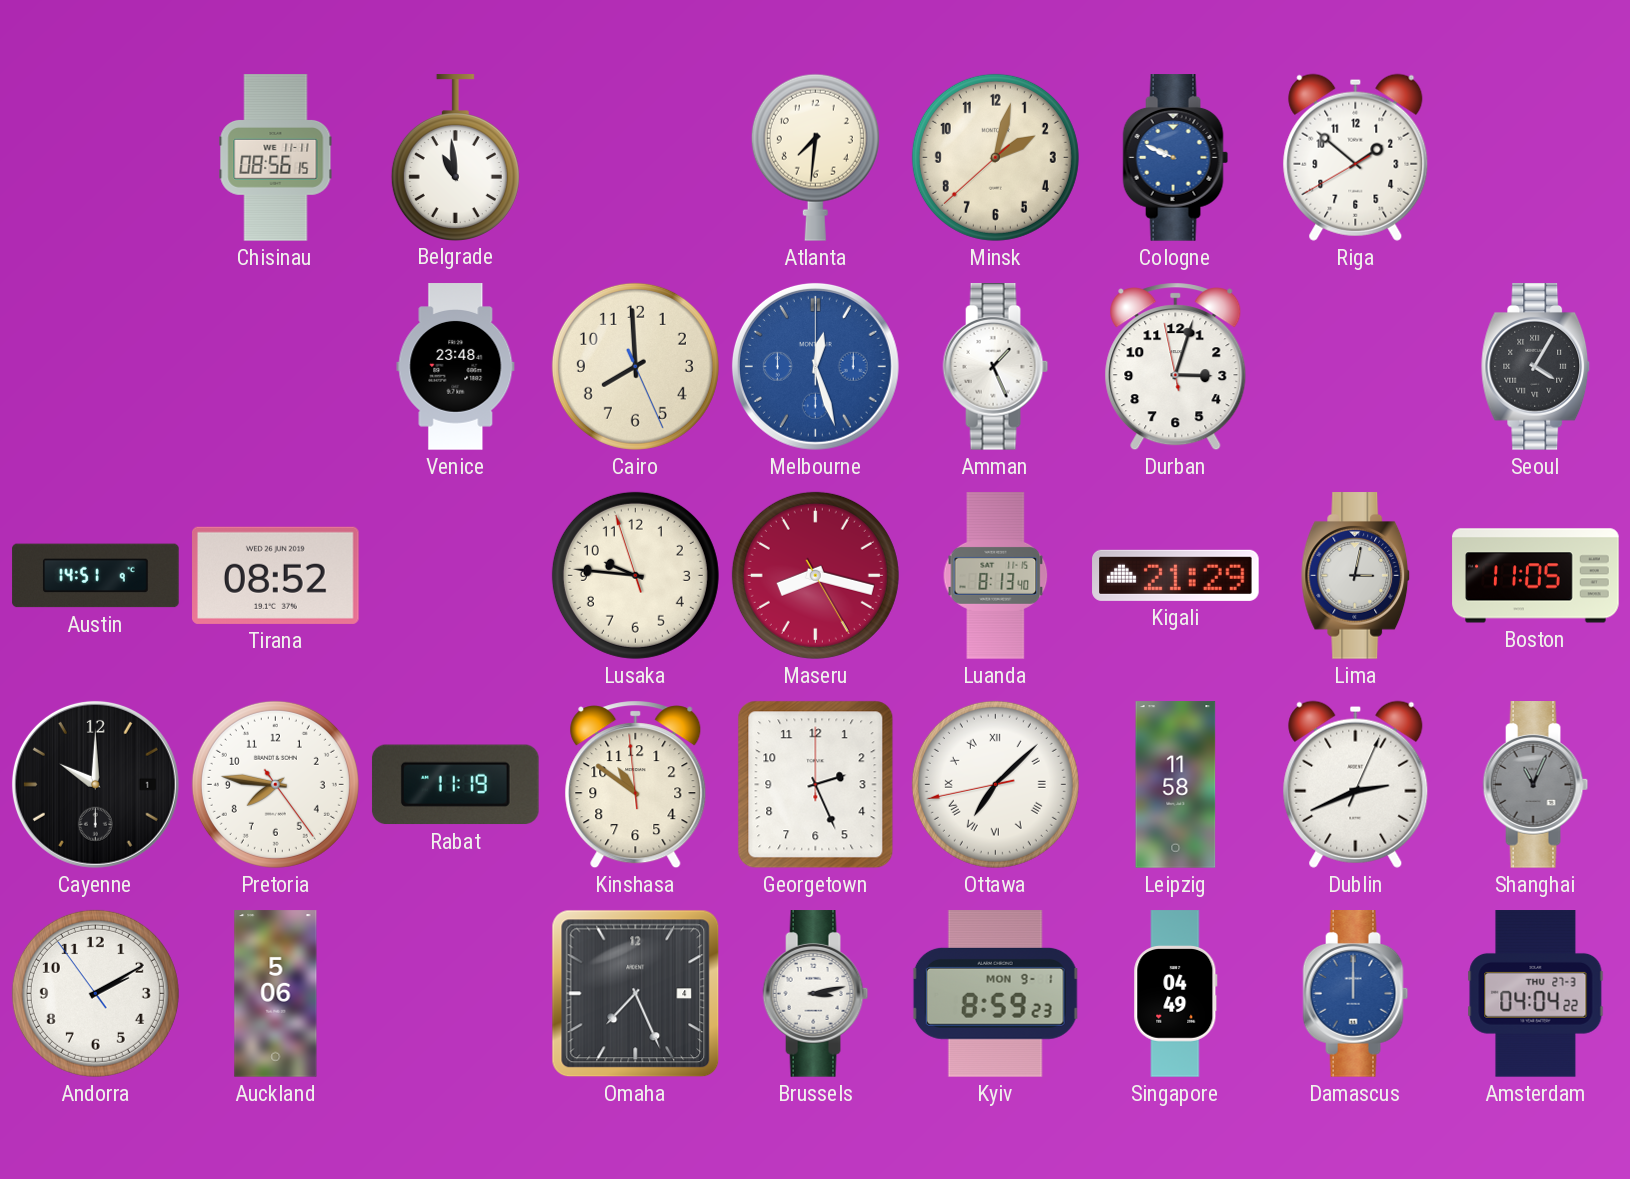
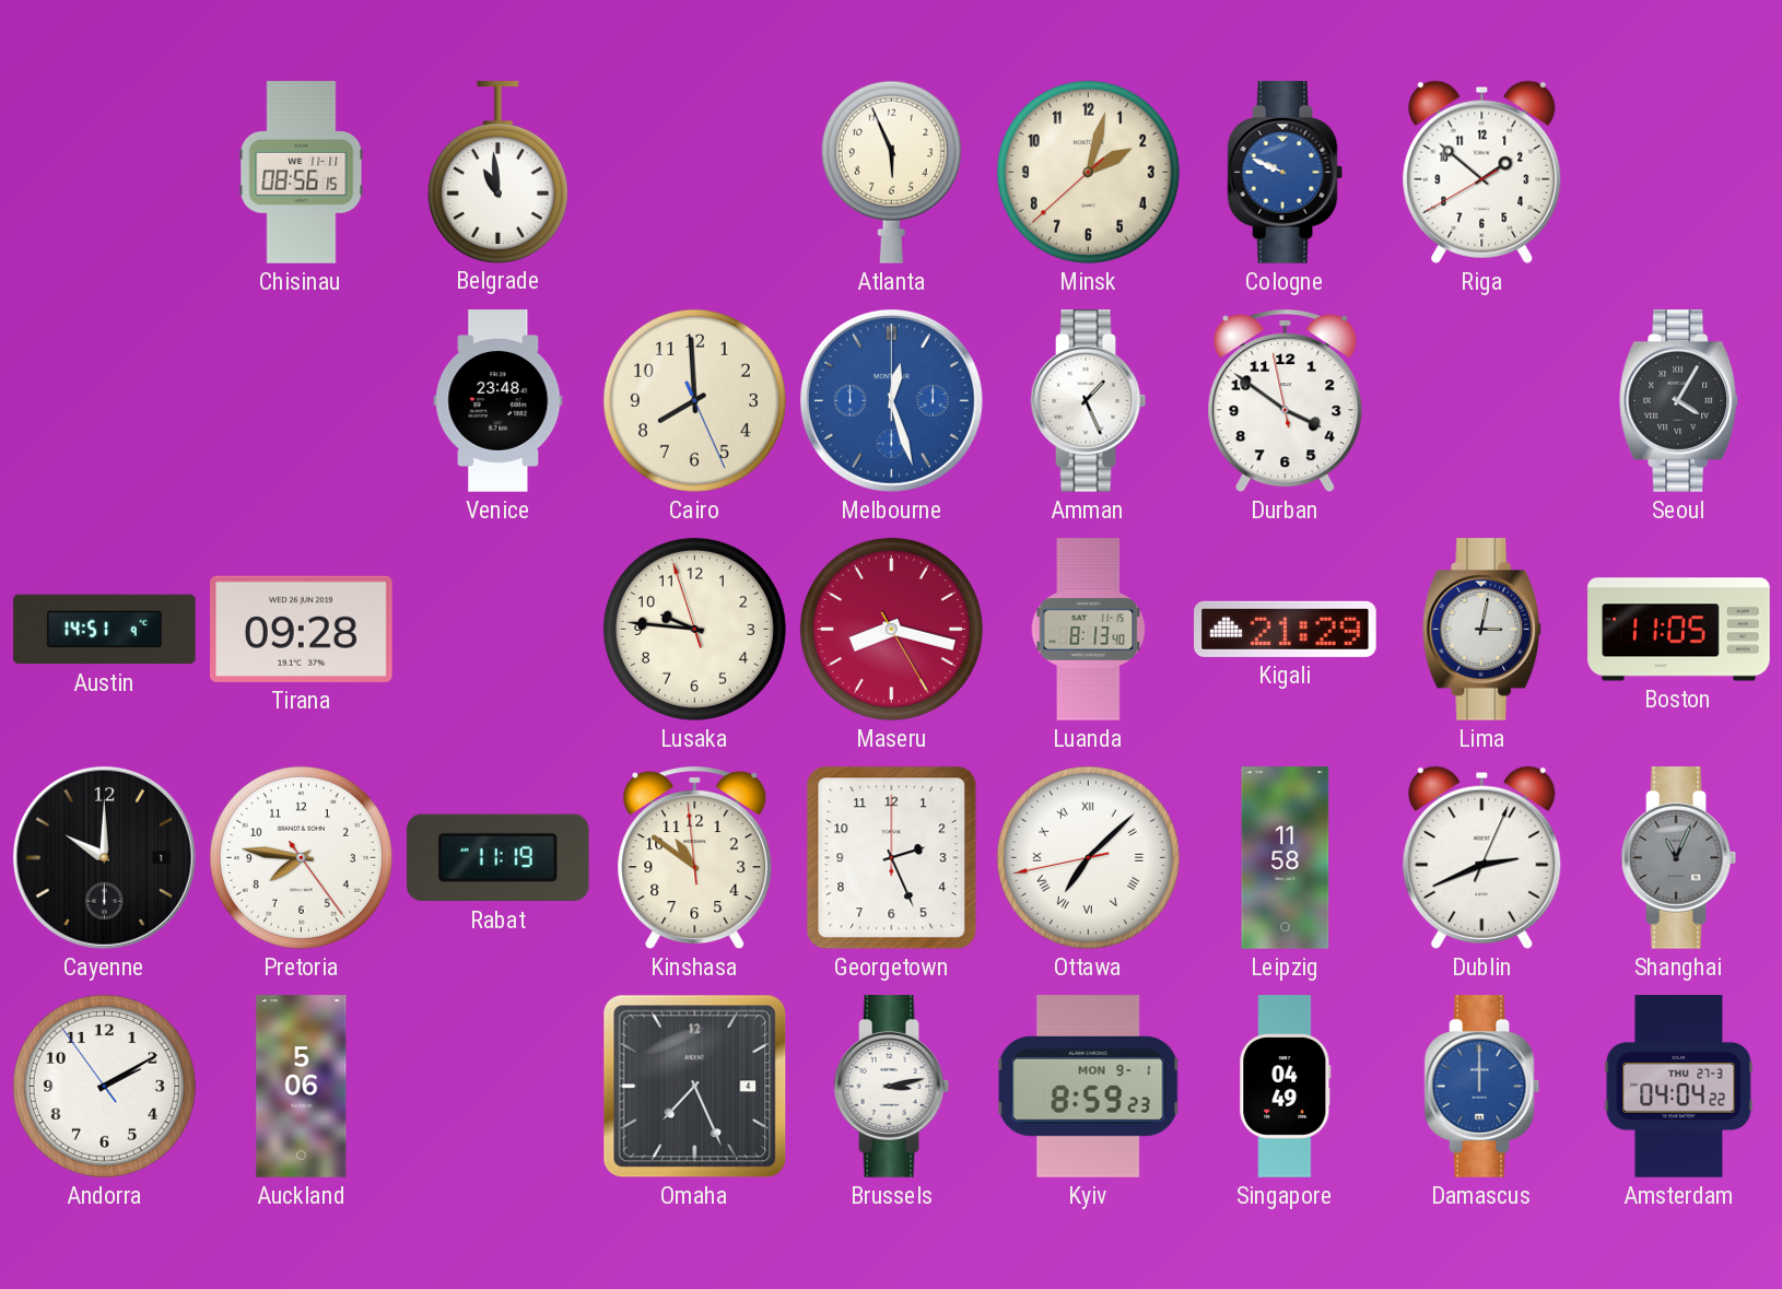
Atlanta: 7:31 -> 5:56 (891, 172)
Durban: 3:02 -> 3:50 (1286, 401)
Tirana: 08:52 -> 09:28 (302, 629)
